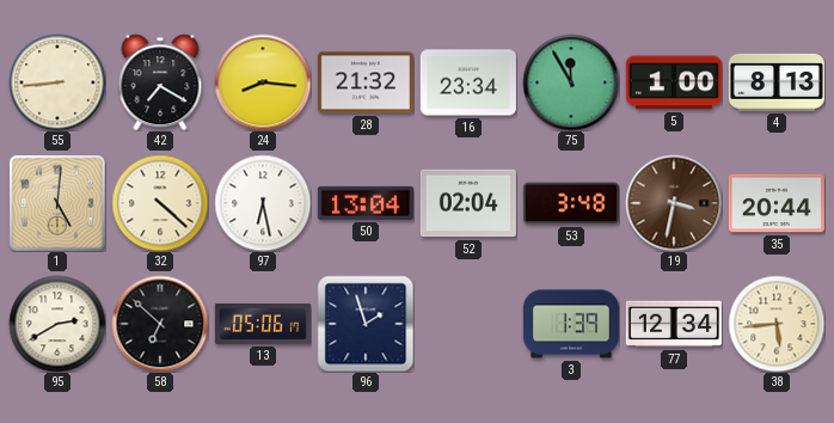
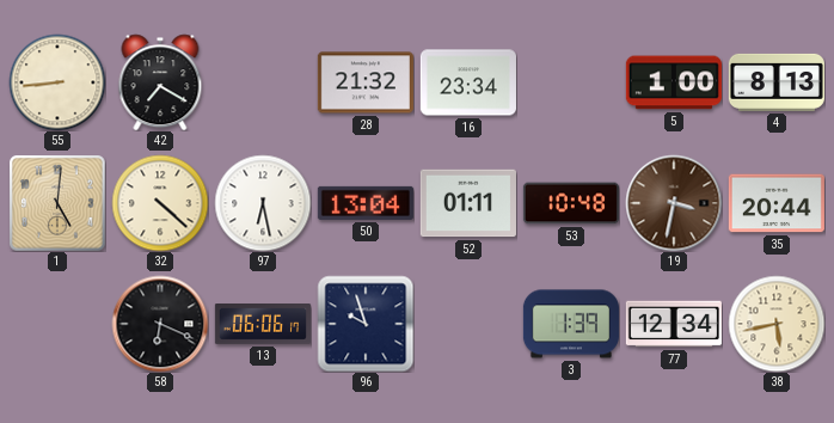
24: 8:16 -> none (263, 82)
75: 11:55 -> none (571, 82)
52: 02:04 -> 01:11 (468, 203)
53: 3:48 -> 10:48 (571, 203)
95: 2:40 -> none (57, 324)
58: 6:52 -> 6:19 (160, 324)
13: 05:06 -> 06:06 (263, 325)
96: 1:57 -> 9:57 (366, 324)
38: 5:44 -> 5:43 (777, 324)
